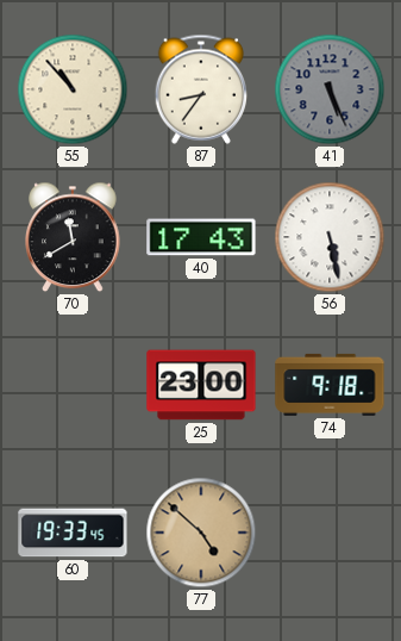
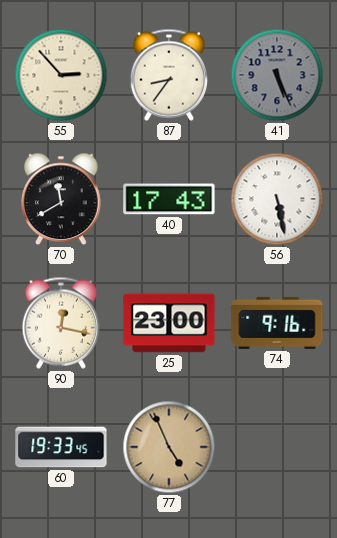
55: 10:53 -> 2:53 (61, 75)
90: none -> 12:17 (60, 323)
74: 9:18 -> 9:16 (277, 323)
77: 4:52 -> 4:56 (169, 447)
